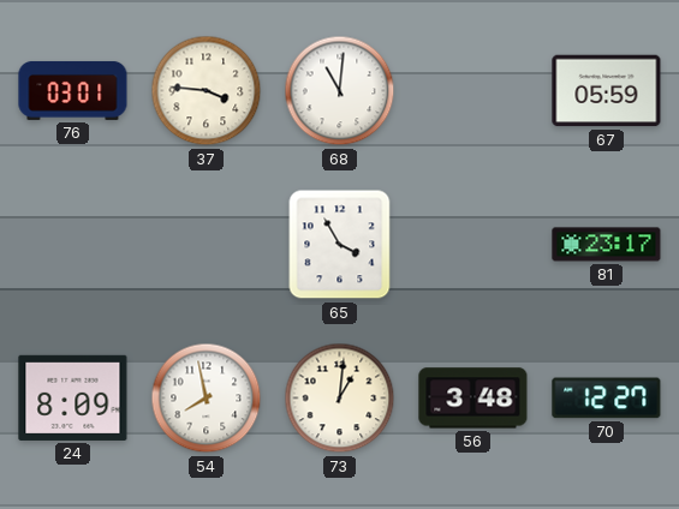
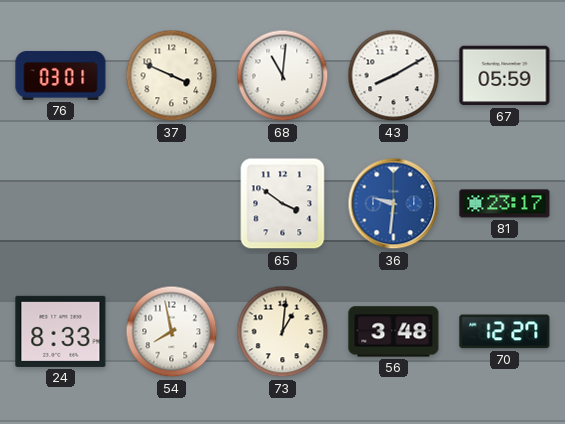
37: 3:46 -> 3:49 (172, 76)
43: none -> 8:10 (394, 76)
65: 3:55 -> 3:51 (283, 204)
36: none -> 9:31 (394, 204)
24: 8:09 -> 8:33 (61, 331)
